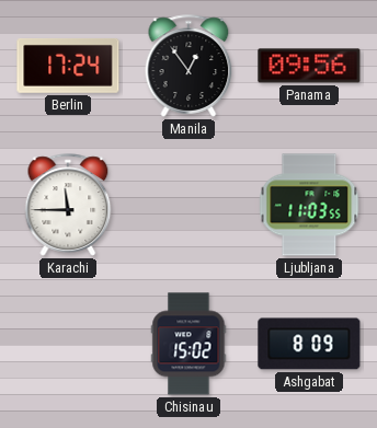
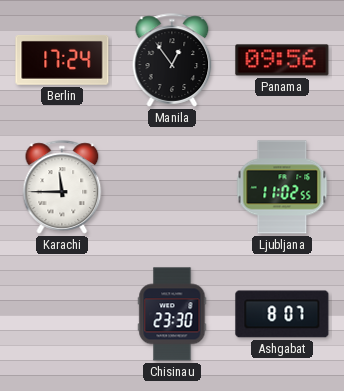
Ljubljana: 11:03 -> 11:02 (282, 187)
Chisinau: 15:02 -> 23:30 (172, 314)
Ashgabat: 8:09 -> 8:07 (282, 314)
